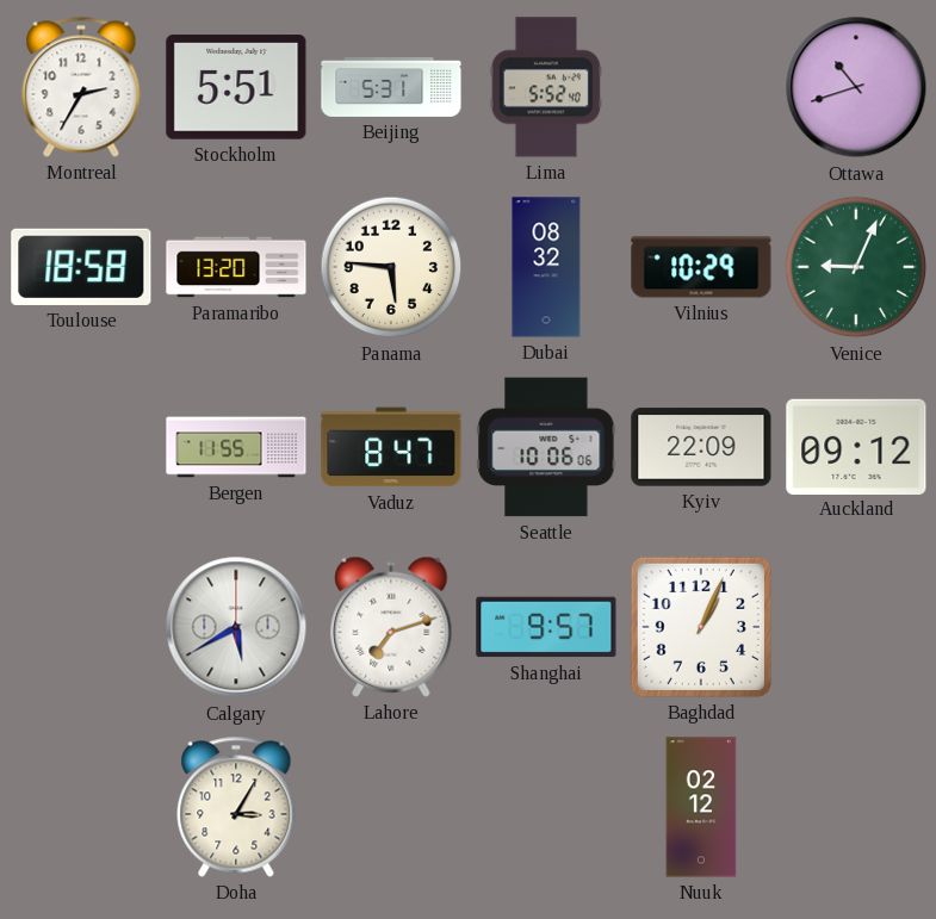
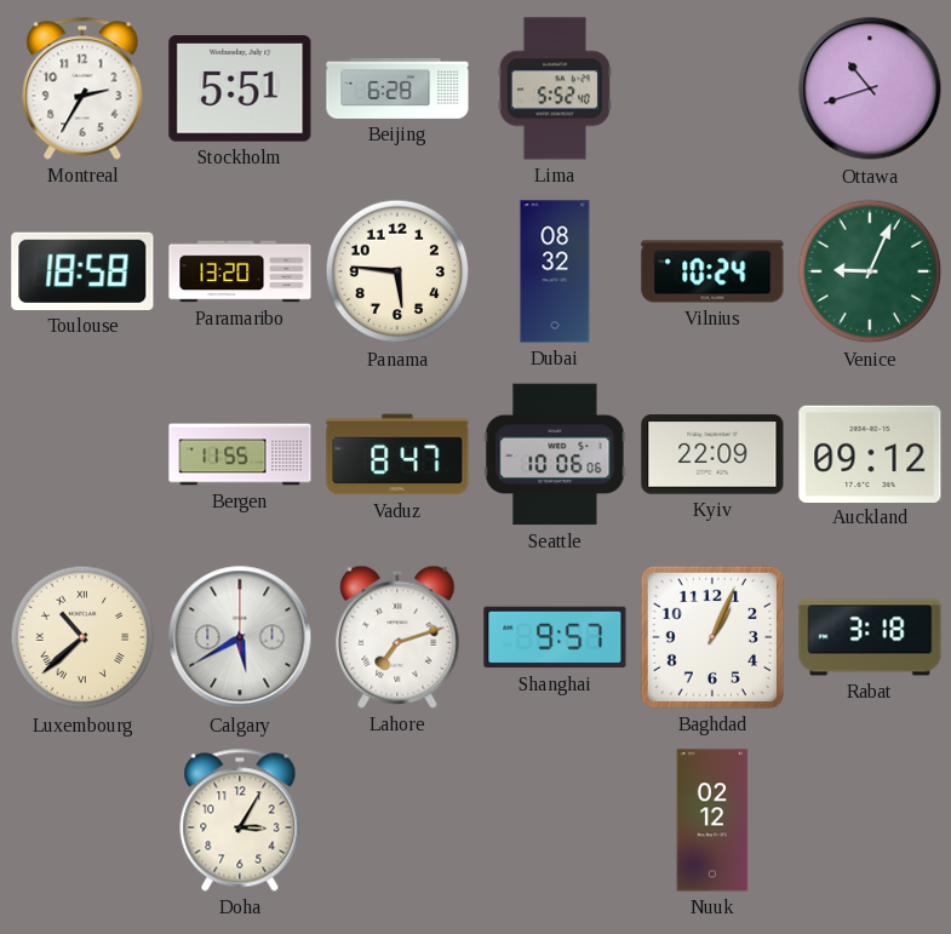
Beijing: 5:31 -> 6:28 (397, 88)
Vilnius: 10:29 -> 10:24 (712, 271)
Luxembourg: none -> 10:38 (82, 637)
Rabat: none -> 3:18 (870, 637)
